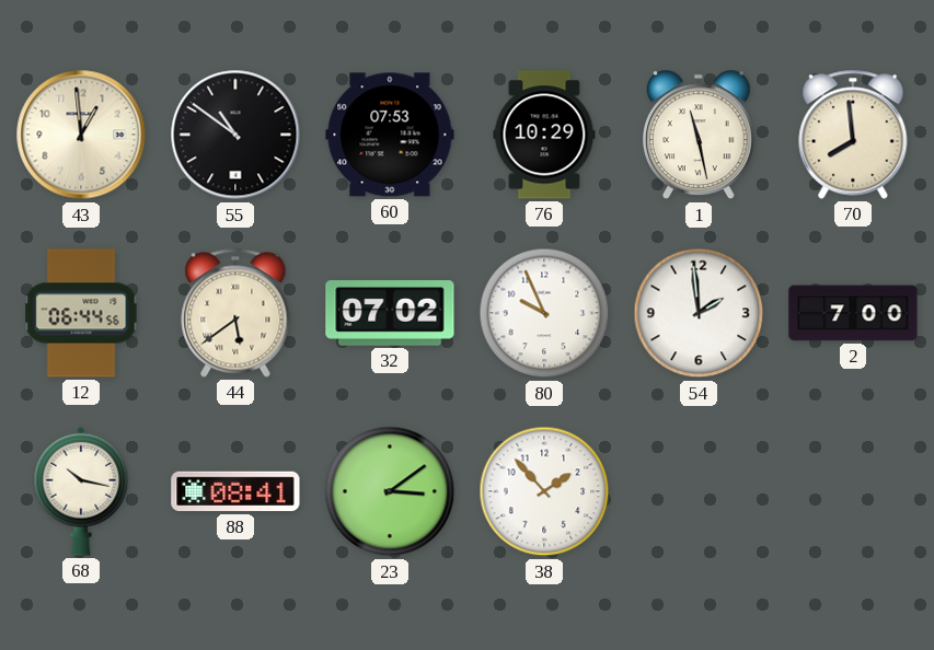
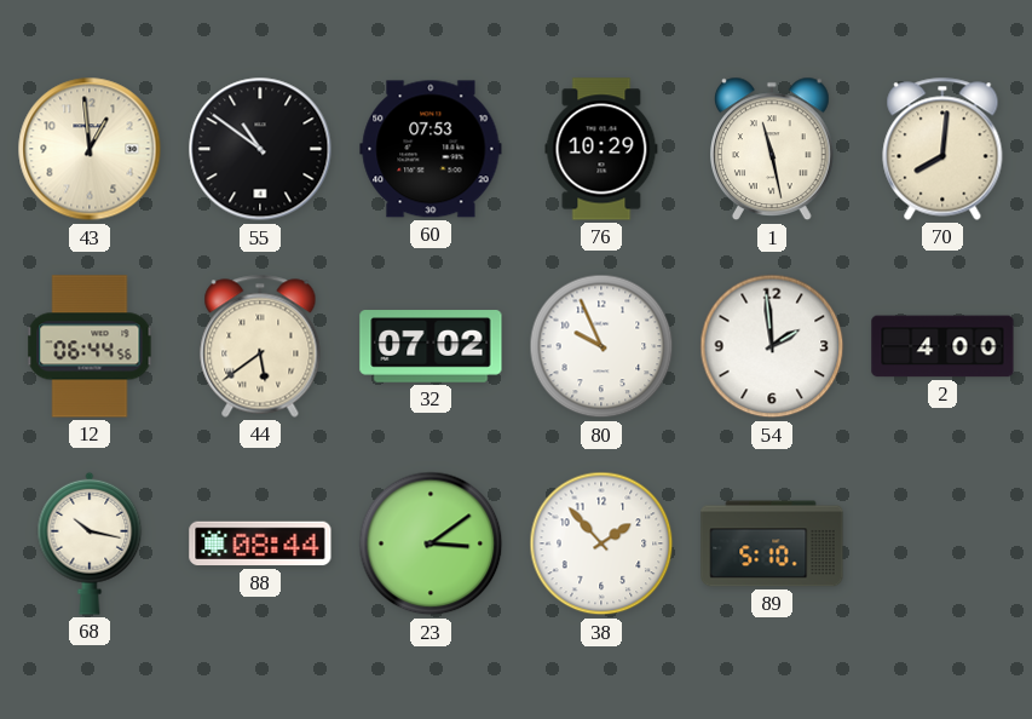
70: 7:59 -> 8:01 (942, 149)
2: 7:00 -> 4:00 (942, 346)
88: 08:41 -> 08:44 (260, 543)
89: none -> 5:10 (772, 543)
